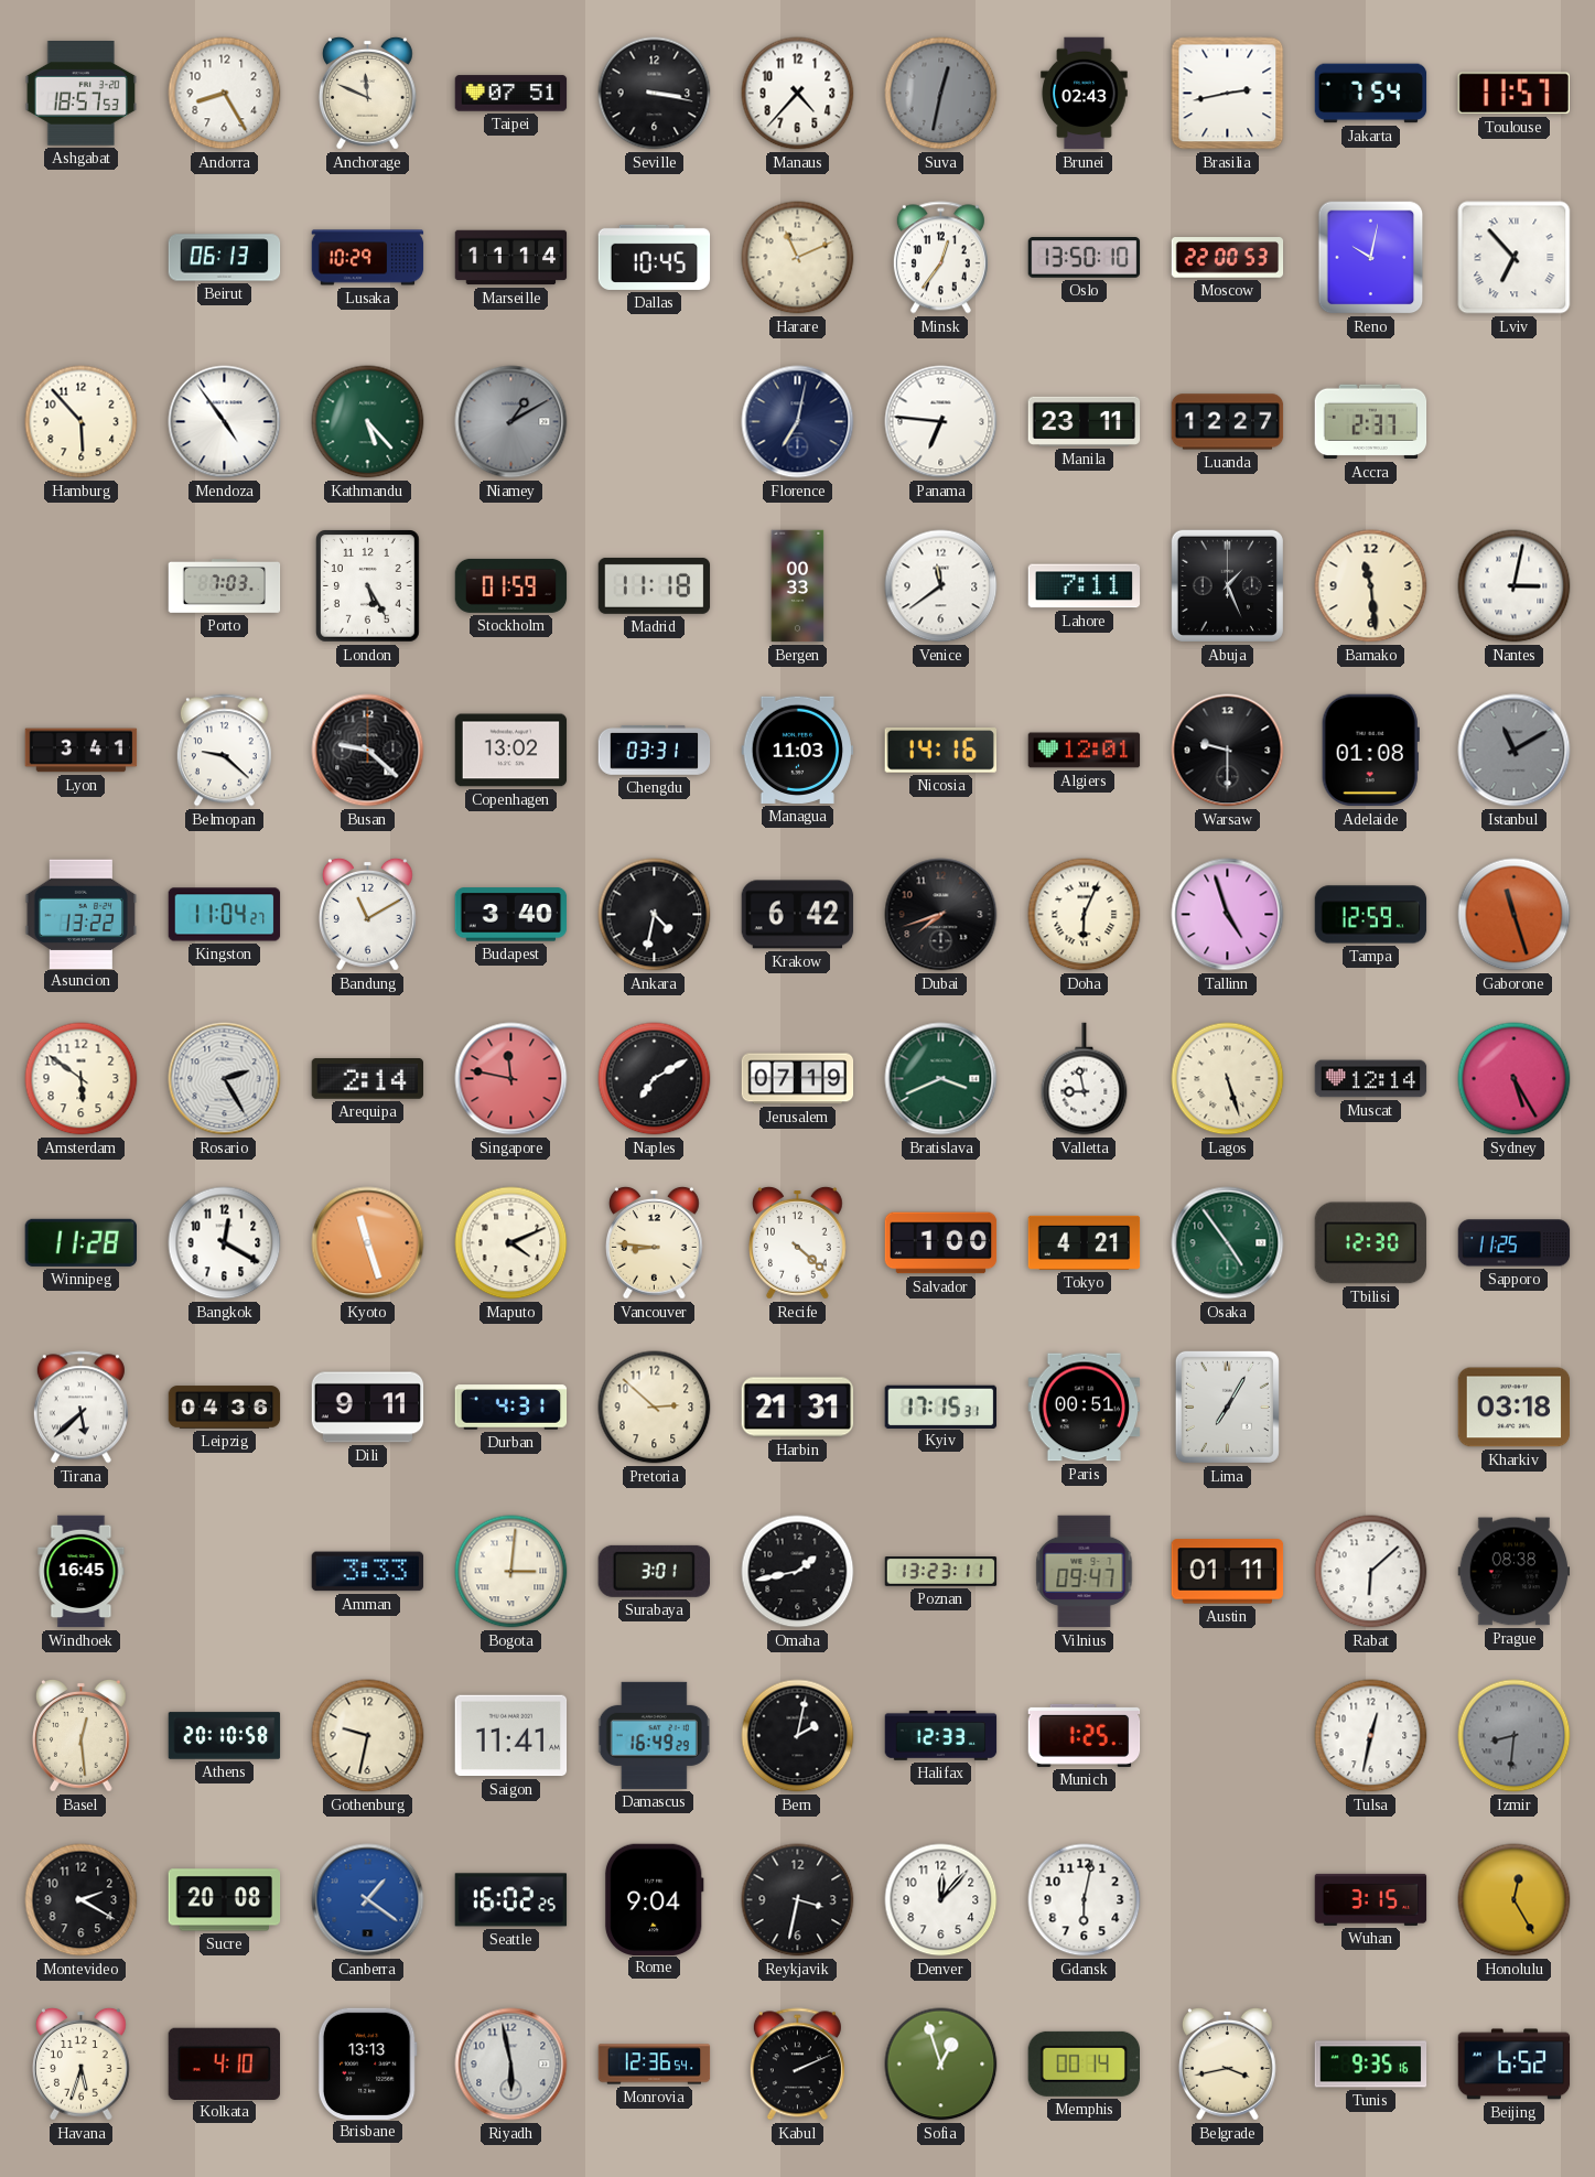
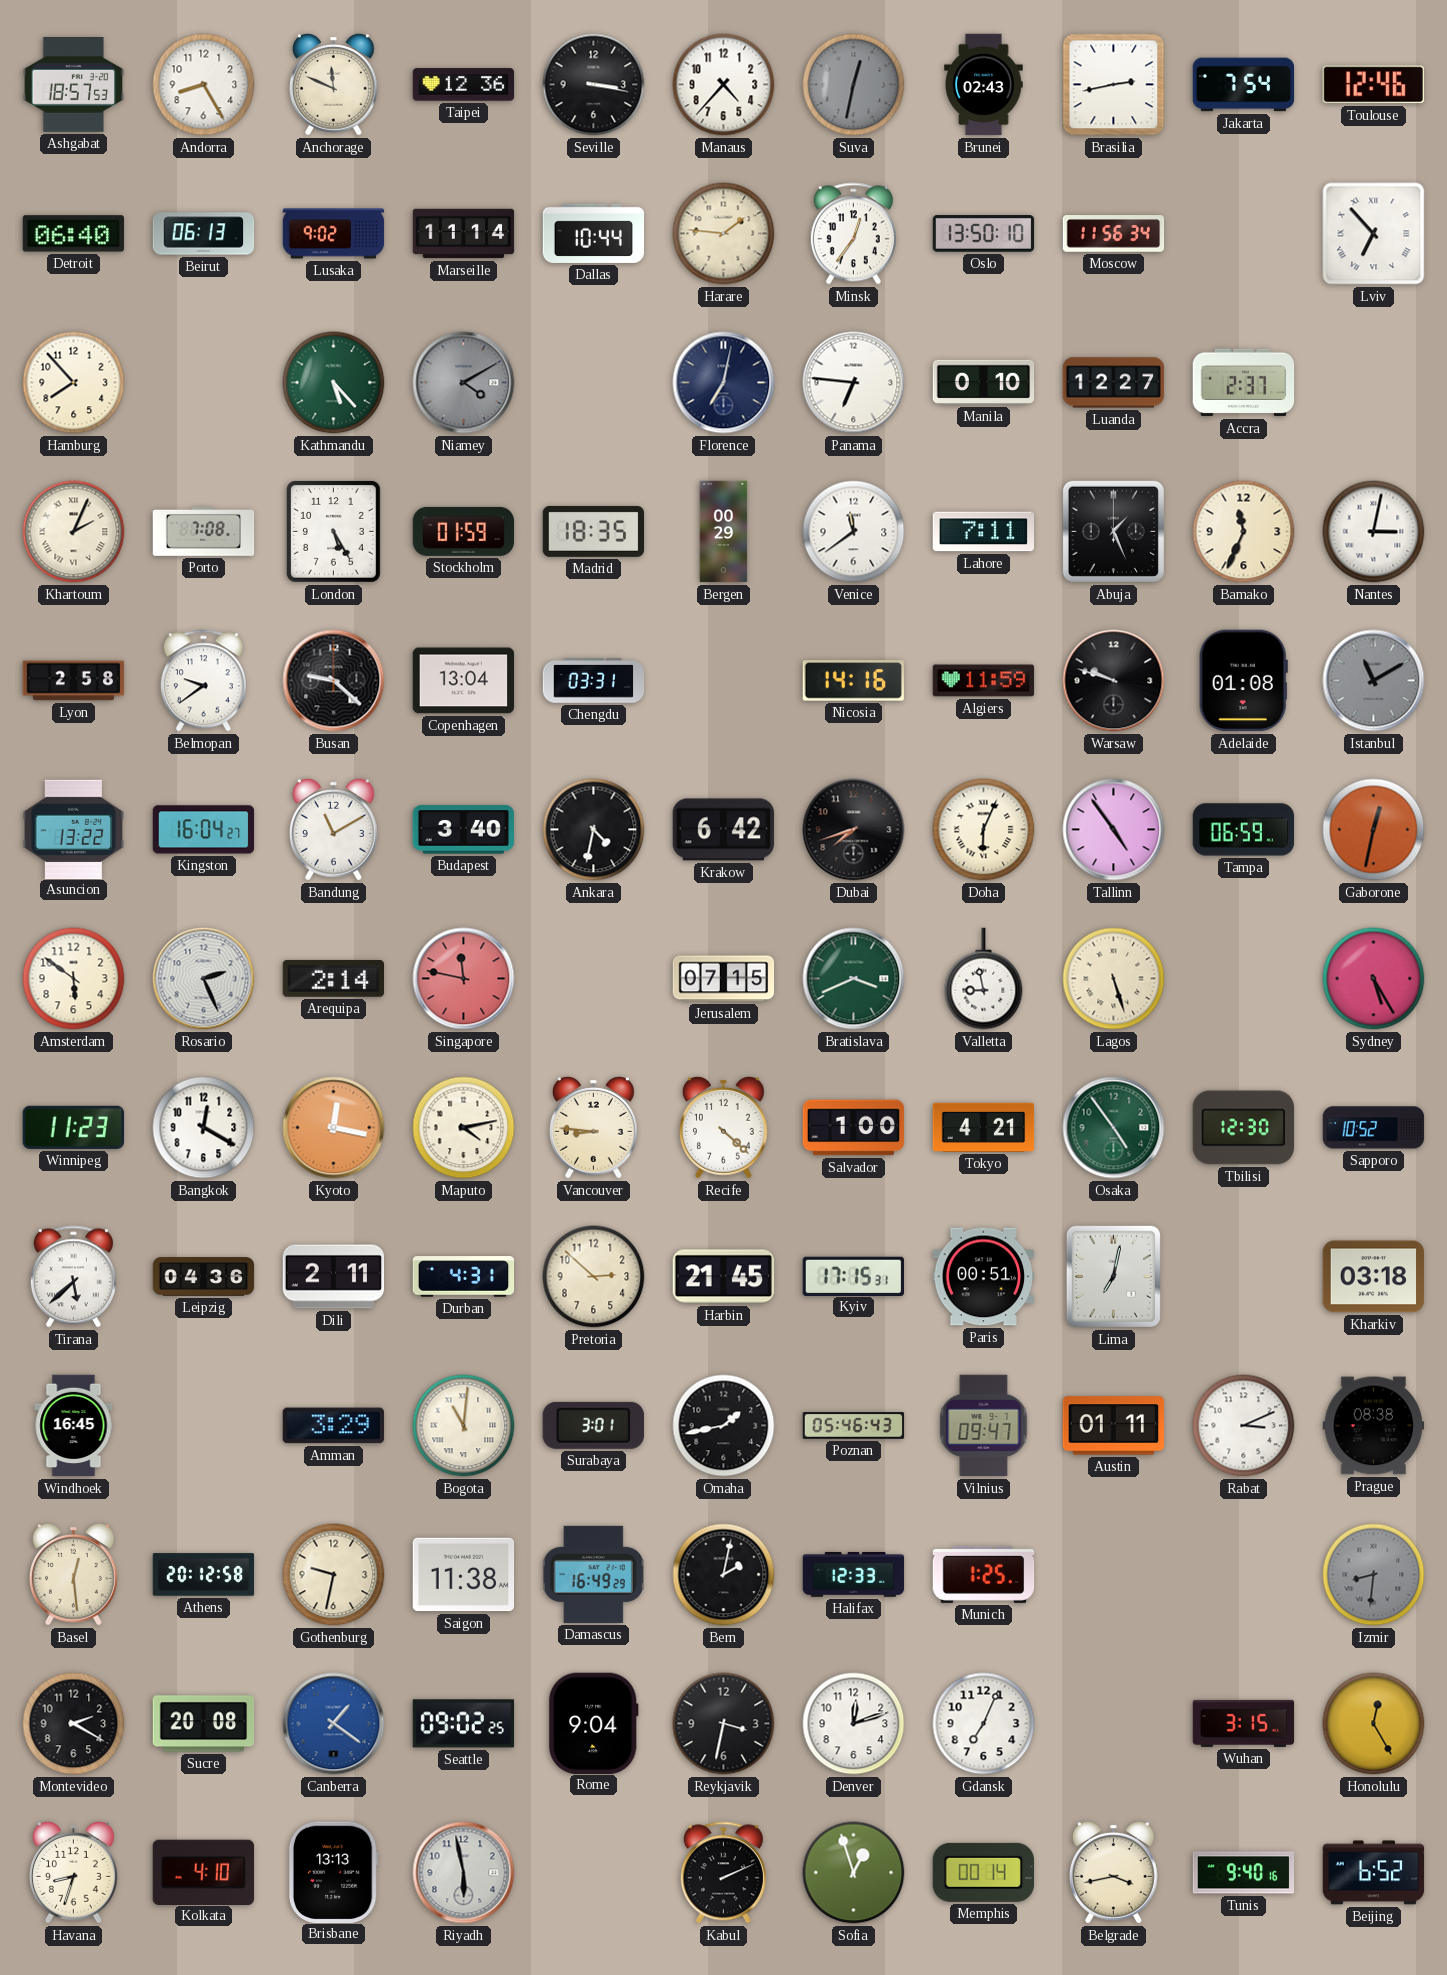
Taipei: 07:51 -> 12:36 (464, 85)
Toulouse: 11:57 -> 12:46 (1373, 85)
Detroit: none -> 06:40 (74, 234)
Lusaka: 10:29 -> 9:02 (334, 234)
Dallas: 10:45 -> 10:44 (594, 233)
Harare: 11:11 -> 1:46 (724, 234)
Moscow: 22:00 -> 11:56 (1114, 234)
Reno: 10:02 -> none (1371, 258)
Hamburg: 5:53 -> 7:53 (74, 383)
Mendoza: 4:54 -> none (225, 422)
Niamey: 1:10 -> 4:10 (464, 383)
Manila: 23:11 -> 0:10 (984, 382)
Khartoum: none -> 2:04 (74, 532)
Porto: 7:03 -> 7:08 (204, 532)
Madrid: 11:18 -> 18:35 (594, 531)
Bergen: 00:33 -> 00:29 (724, 532)
Bamako: 11:29 -> 11:34 (1244, 532)
Lyon: 3:41 -> 2:58 (74, 681)
Belmopan: 9:22 -> 9:39 (203, 681)
Copenhagen: 13:02 -> 13:04 (464, 681)
Managua: 11:03 -> none (798, 750)
Algiers: 12:01 -> 11:59 (984, 681)
Warsaw: 9:30 -> 9:48 (1114, 681)
Kingston: 11:04 -> 16:04 (204, 830)
Tallinn: 4:57 -> 4:54 (1114, 830)
Tampa: 12:59 -> 06:59 (1244, 830)
Gaborone: 11:27 -> 12:32 (1374, 830)
Rosario: 2:25 -> 2:26 (204, 979)
Naples: 7:10 -> none (655, 1079)
Jerusalem: 07:19 -> 07:15 (724, 979)
Muscat: 12:14 -> none (1371, 1079)
Winnipeg: 11:28 -> 11:23 (73, 1127)
Kyoto: 11:27 -> 12:17 (334, 1128)
Maputo: 4:11 -> 4:13 (464, 1128)
Sapporo: 11:25 -> 10:52 (1374, 1128)
Dili: 9:11 -> 2:11 (334, 1277)
Harbin: 21:31 -> 21:45 (724, 1277)
Lima: 7:05 -> 7:02 (1113, 1276)
Amman: 3:33 -> 3:29 (334, 1426)
Bogota: 3:01 -> 11:01 (464, 1426)
Poznan: 13:23 -> 05:46 (854, 1426)
Rabat: 6:08 -> 3:11 (1244, 1426)
Athens: 20:10 -> 20:12 (204, 1575)
Saigon: 11:41 -> 11:38 (464, 1575)
Tulsa: 12:32 -> none (1371, 1736)
Seattle: 16:02 -> 09:02 (464, 1724)
Denver: 12:07 -> 12:12 (854, 1724)
Gdansk: 6:02 -> 7:04 (984, 1724)
Havana: 5:33 -> 8:33 (74, 1872)
Monrovia: 12:36 -> none (655, 2065)
Tunis: 9:35 -> 9:40 (1244, 1873)
